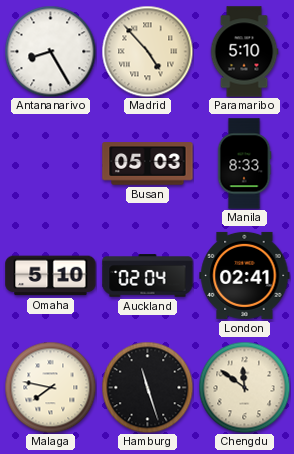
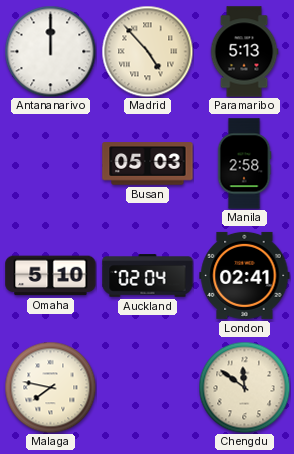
Antananarivo: 8:25 -> 12:00 (50, 51)
Paramaribo: 5:10 -> 5:13 (244, 52)
Manila: 8:33 -> 2:58 (244, 164)
Hamburg: 11:27 -> none (147, 387)
